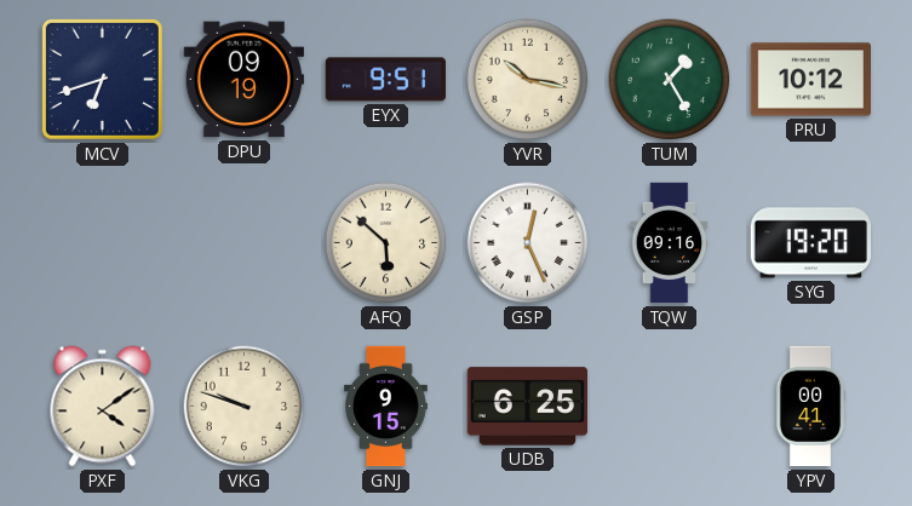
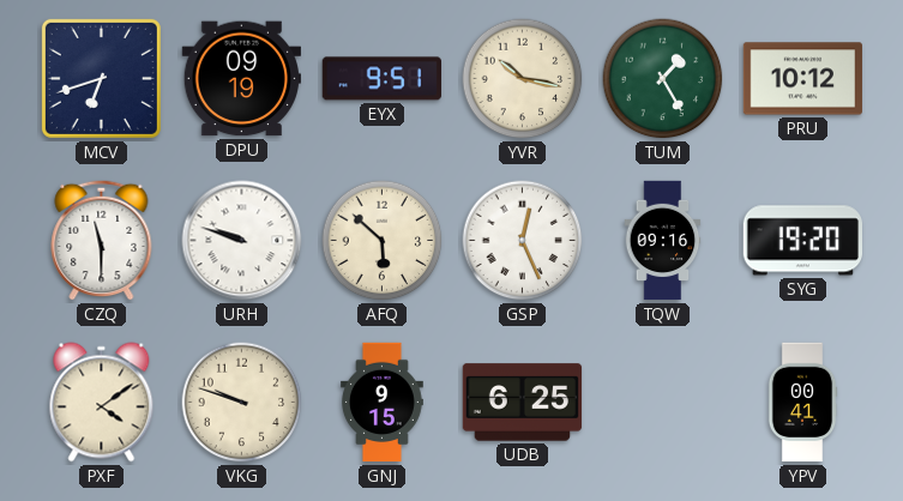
CZQ: none -> 11:30 (102, 240)
URH: none -> 9:48 (242, 241)
